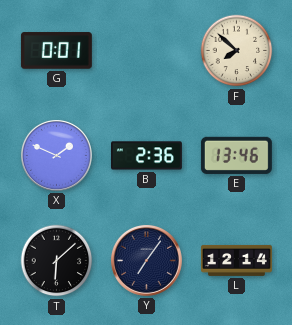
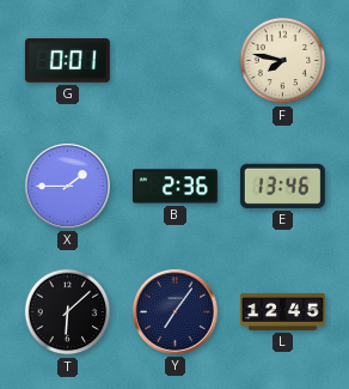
F: 7:52 -> 7:47 (283, 61)
X: 1:49 -> 1:45 (67, 186)
L: 12:14 -> 12:45 (282, 311)
